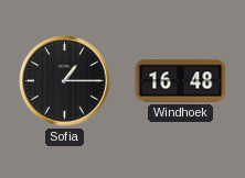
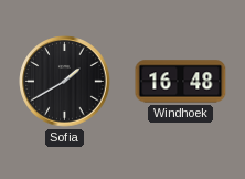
Sofia: 1:15 -> 1:40 (65, 82)
